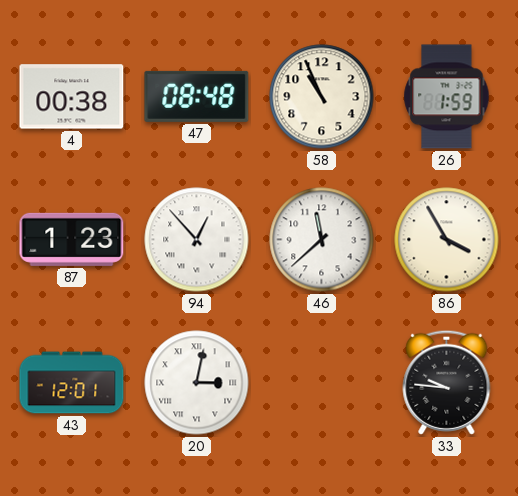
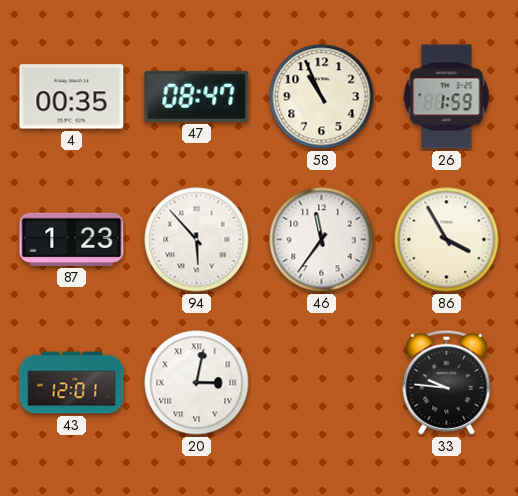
4: 00:38 -> 00:35 (72, 97)
47: 08:48 -> 08:47 (197, 96)
94: 12:53 -> 5:53 (197, 240)
46: 11:38 -> 11:36 (322, 240)
